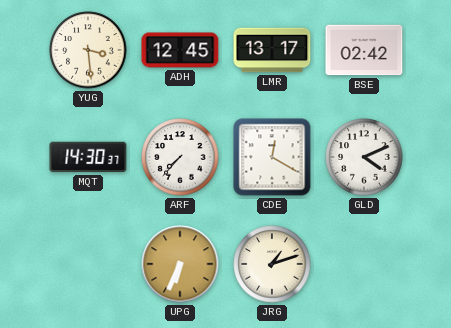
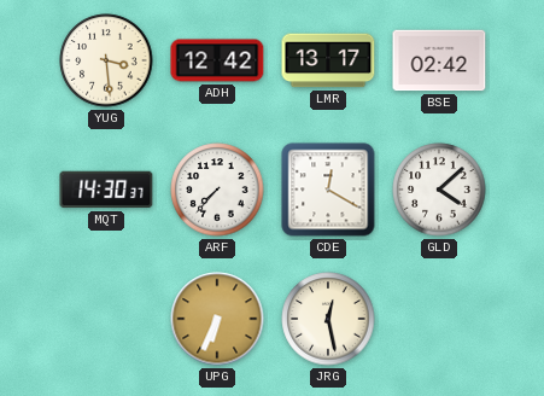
ADH: 12:45 -> 12:42 (217, 60)
GLD: 4:11 -> 4:08 (439, 190)
JRG: 1:12 -> 12:28 (328, 319)
